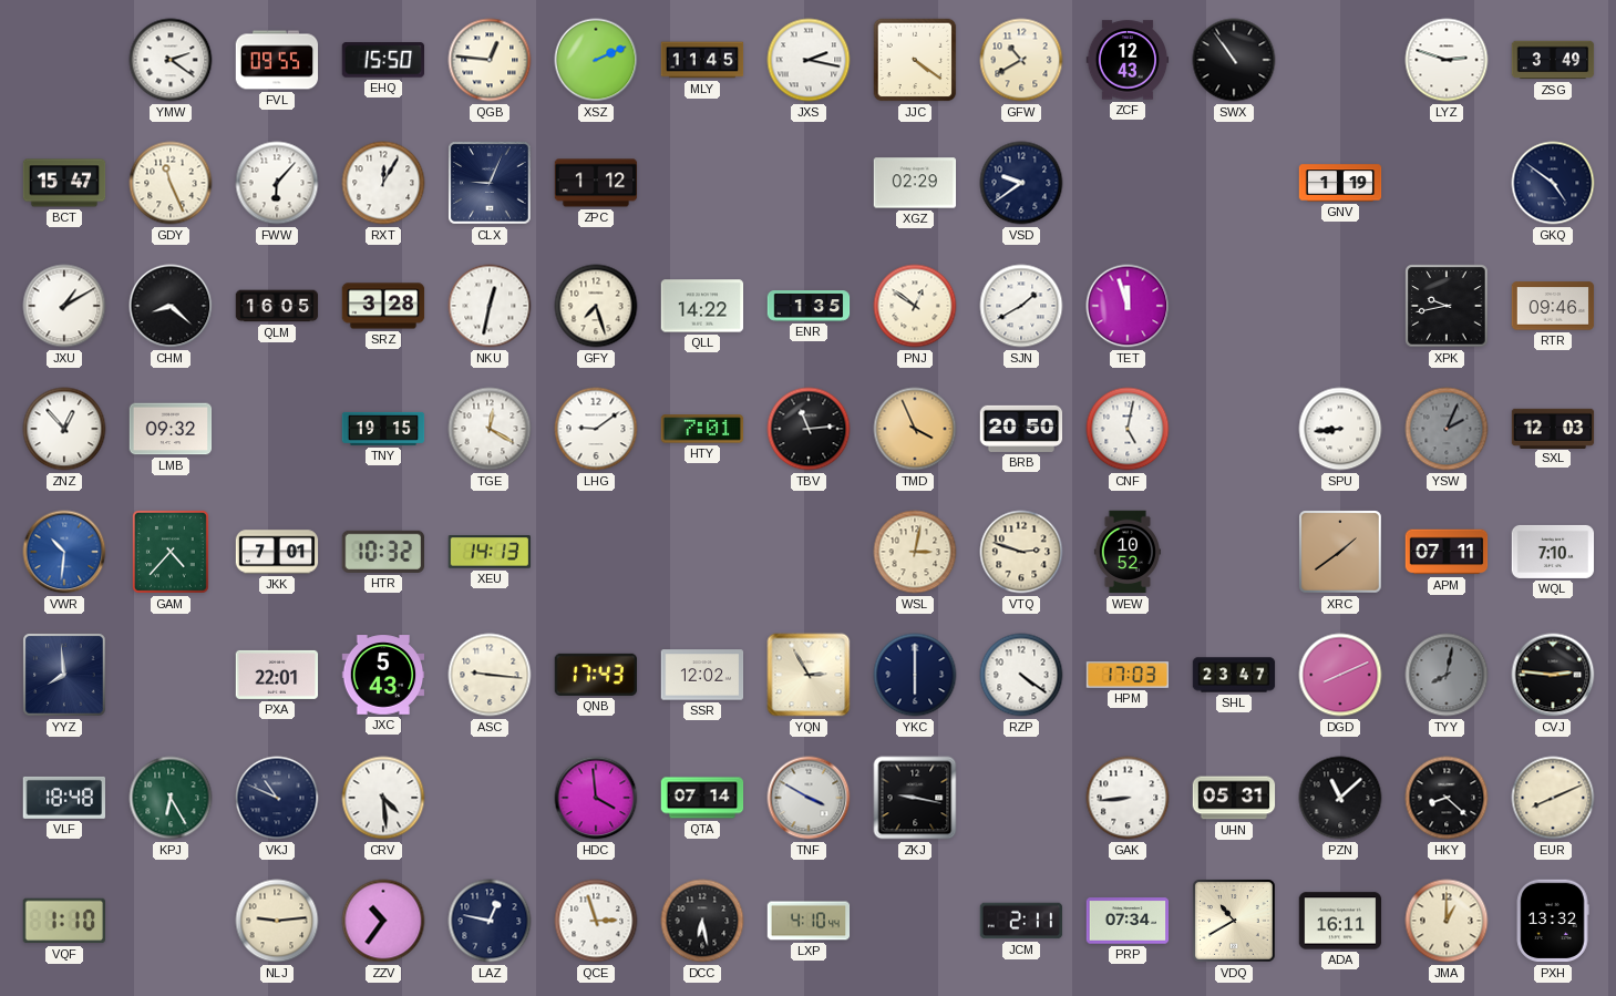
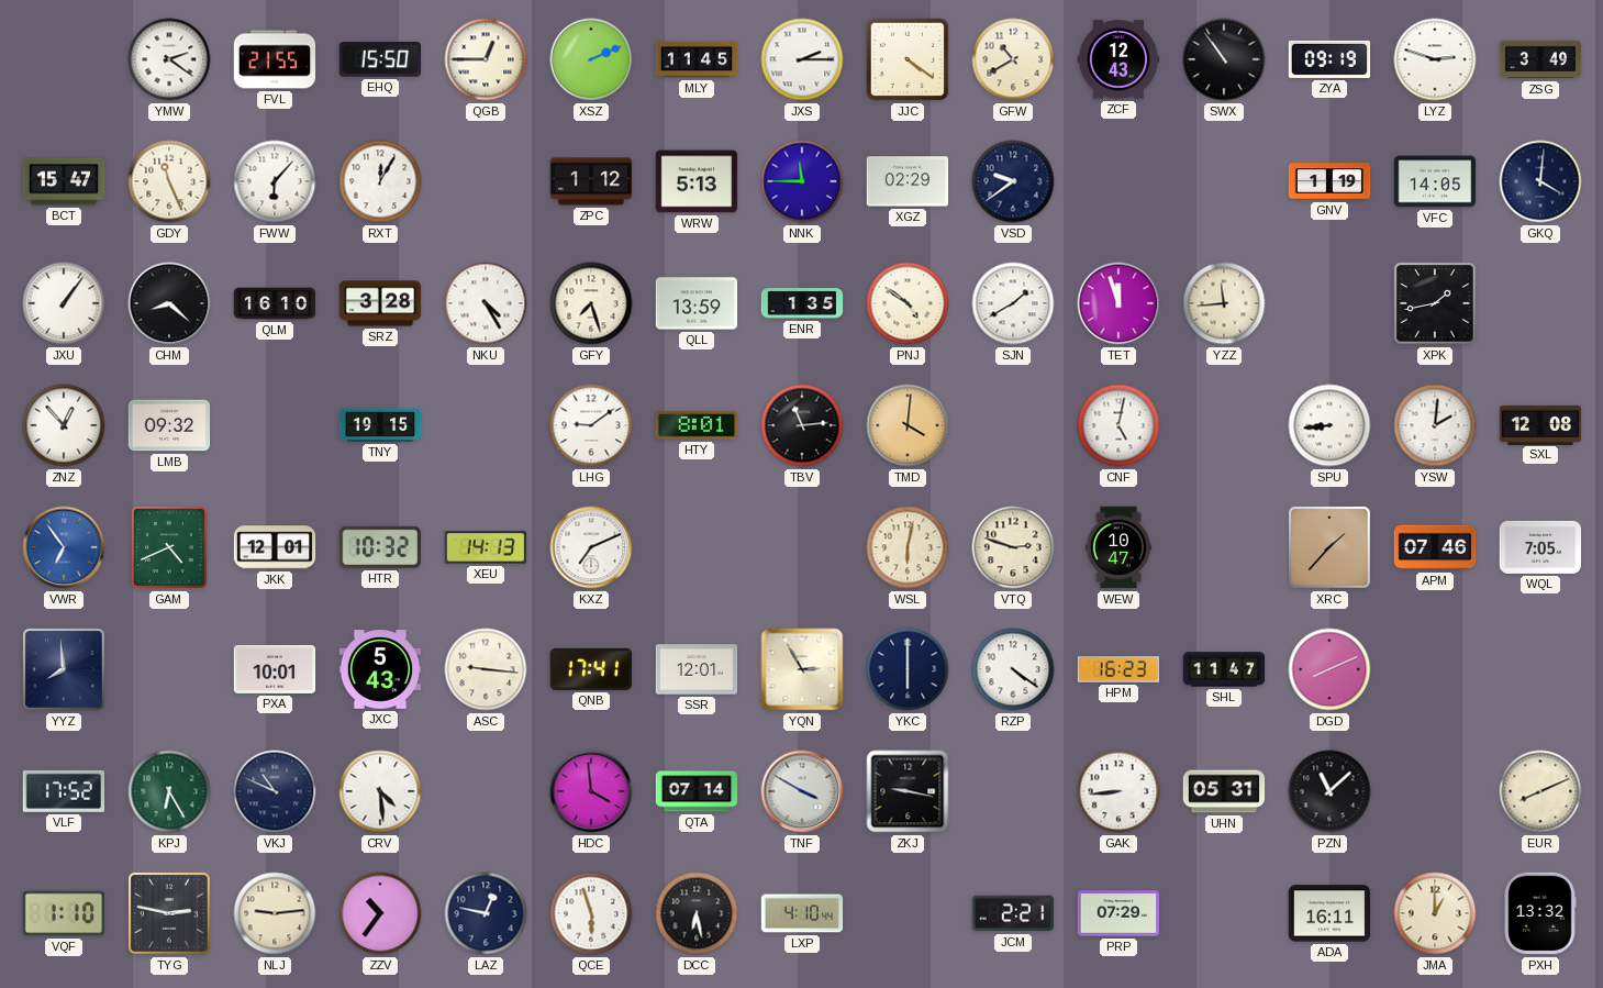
FVL: 09:55 -> 21:55 (275, 59)
QGB: 12:46 -> 12:45 (486, 59)
JXS: 2:17 -> 2:15 (802, 59)
ZYA: none -> 09:19 (1329, 59)
CLX: 9:04 -> none (490, 183)
WRW: none -> 5:13 (697, 181)
NNK: none -> 11:45 (802, 181)
VFC: none -> 14:05 (1435, 181)
GKQ: 4:51 -> 4:01 (1540, 181)
JXU: 1:10 -> 1:06 (64, 303)
QLM: 16:05 -> 16:10 (275, 303)
NKU: 12:32 -> 4:25 (486, 303)
QLL: 14:22 -> 13:59 (697, 303)
PNJ: 12:51 -> 4:51 (908, 303)
YZZ: none -> 11:44 (1224, 303)
XPK: 9:43 -> 1:43 (1435, 303)
RTR: 09:46 -> none (1553, 306)
TGE: 12:20 -> none (490, 429)
HTY: 7:01 -> 8:01 (697, 425)
TMD: 3:56 -> 4:01 (908, 425)
BRB: 20:50 -> none (1021, 429)
YSW: 2:04 -> 2:01 (1435, 425)
YSW dial: grey -> white (1435, 425)
SXL: 12:03 -> 12:08 (1540, 424)
VWR: 10:31 -> 6:54 (64, 547)
GAM: 4:37 -> 4:41 (169, 547)
JKK: 7:01 -> 12:01 (275, 547)
KXZ: none -> 7:11 (591, 547)
WSL: 3:02 -> 6:02 (908, 547)
WEW: 10:52 -> 10:47 (1118, 547)
XRC: 1:39 -> 1:37 (1329, 547)
APM: 07:11 -> 07:46 (1435, 547)
WQL: 7:10 -> 7:05 (1540, 547)
PXA: 22:01 -> 10:01 (275, 669)
QNB: 17:43 -> 17:41 (590, 669)
SSR: 12:02 -> 12:01 (697, 669)
HPM: 17:03 -> 16:23 (1118, 670)
SHL: 23:47 -> 11:47 (1224, 669)
TYY: 8:02 -> none (1447, 675)
CVJ: 2:46 -> none (1553, 675)
VLF: 18:48 -> 17:52 (63, 791)
HKY: 8:22 -> none (1447, 798)
TYG: none -> 2:47 (169, 913)
QCE: 2:57 -> 5:57 (591, 913)
JCM: 2:11 -> 2:21 (1013, 913)
PRP: 07:34 -> 07:29 (1118, 913)
VDQ: 10:40 -> none (1234, 921)
